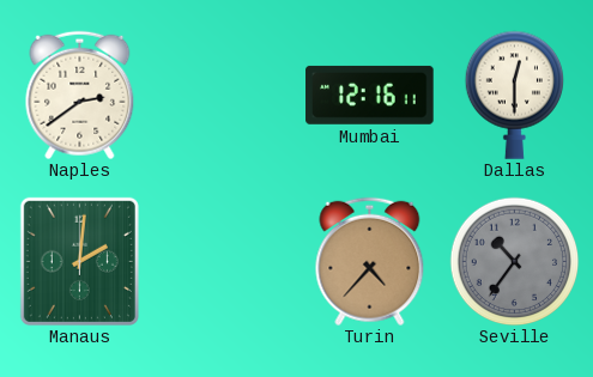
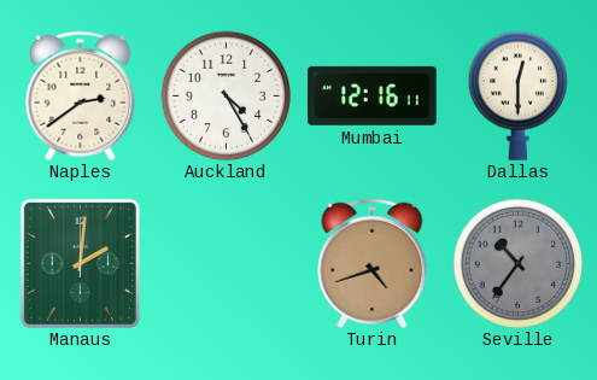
Auckland: none -> 4:25 (226, 95)
Turin: 4:37 -> 4:42 (373, 263)
